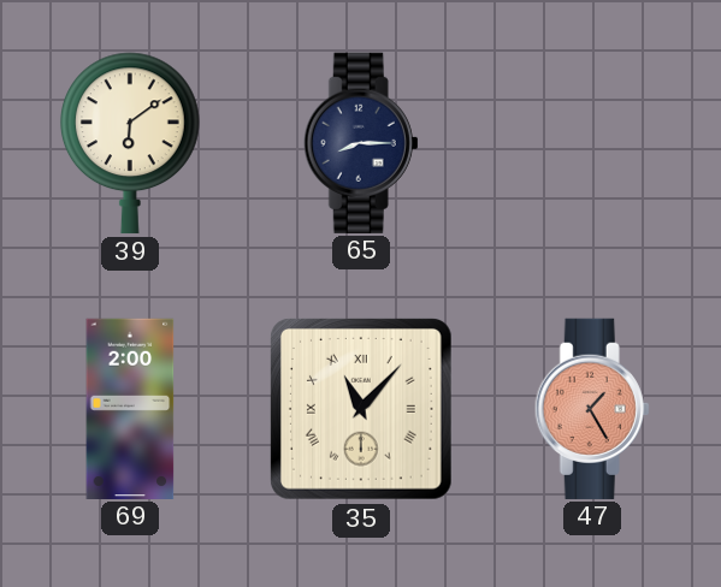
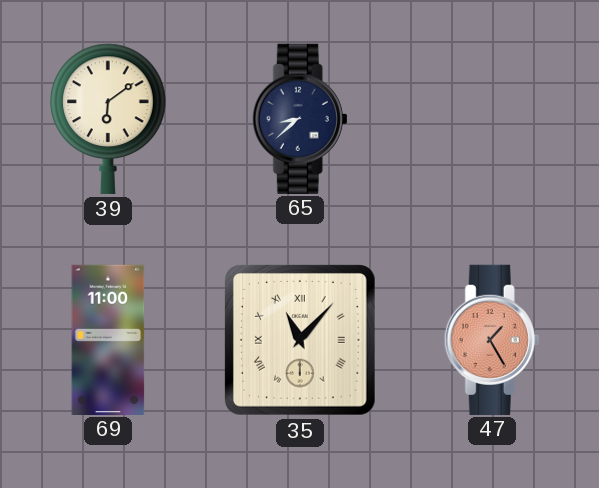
65: 8:15 -> 8:38 (300, 118)
69: 2:00 -> 11:00 (108, 339)
